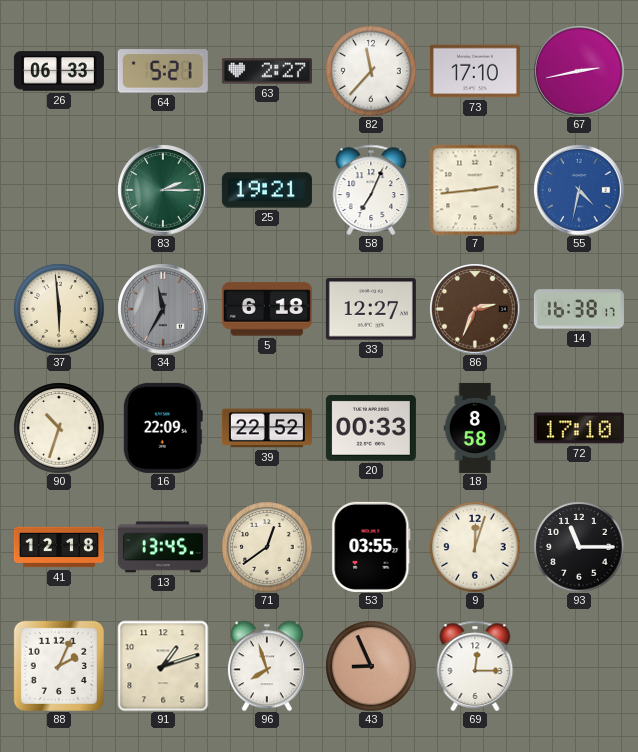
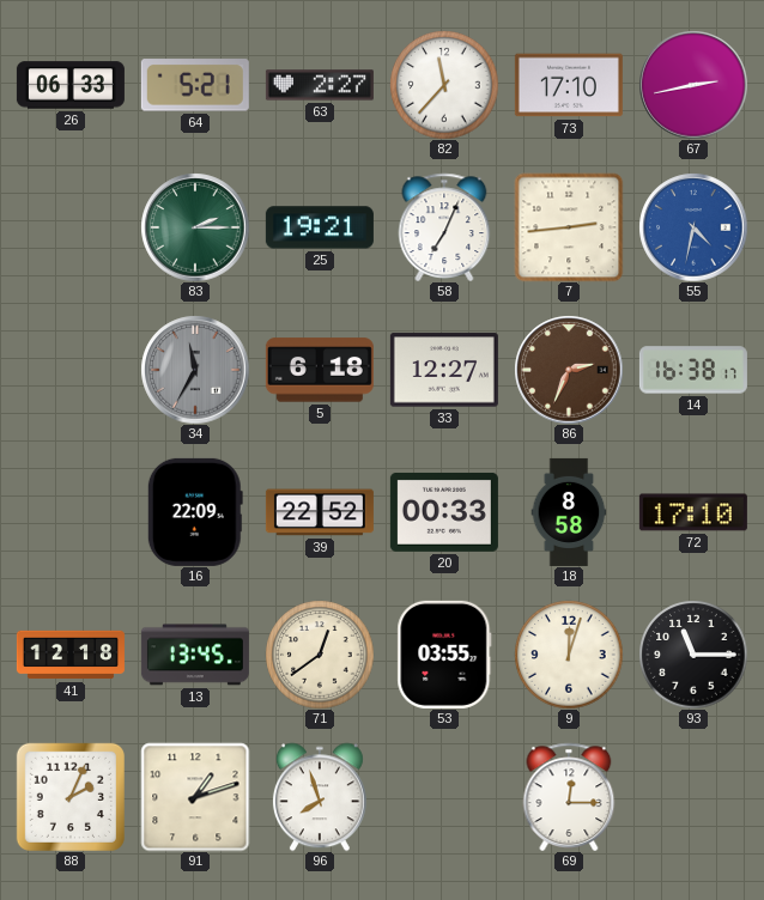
37: 5:59 -> none (59, 309)
90: 10:33 -> none (59, 428)
43: 8:56 -> none (371, 666)
